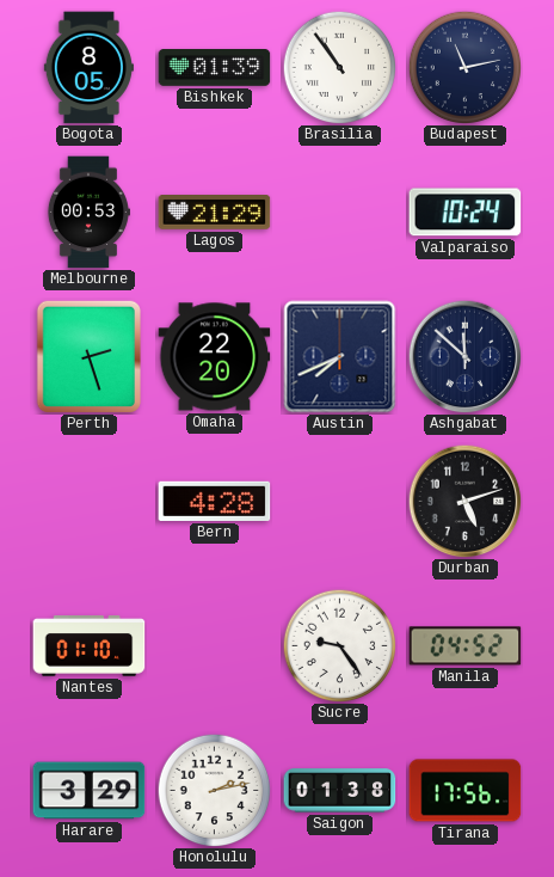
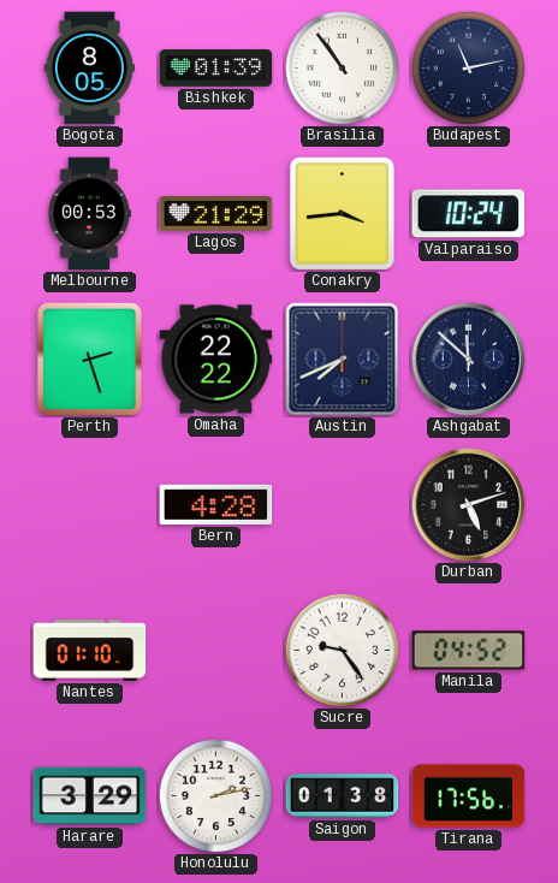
Conakry: none -> 3:44 (342, 213)
Omaha: 22:20 -> 22:22 (216, 360)
